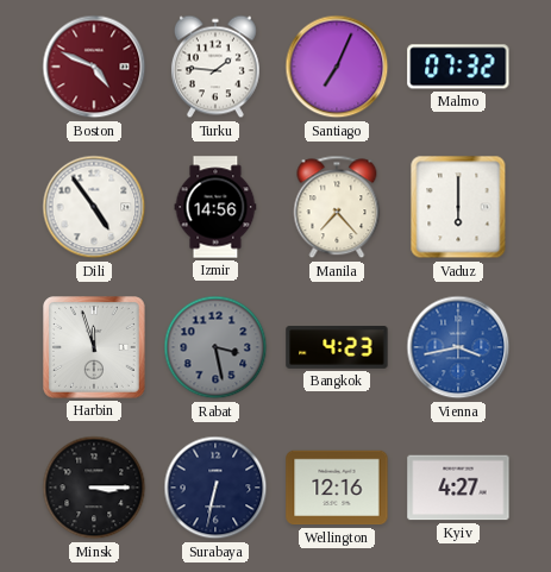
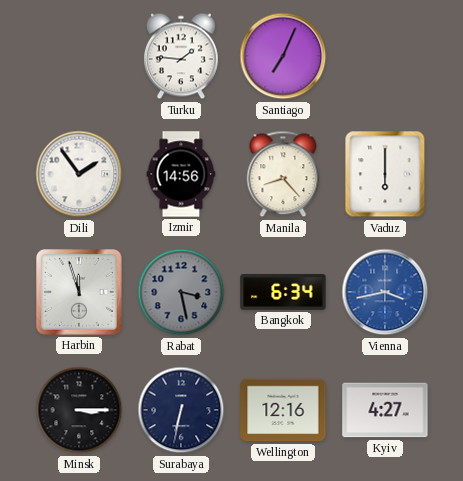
Boston: 4:49 -> none (94, 67)
Malmo: 07:32 -> none (458, 67)
Dili: 4:54 -> 1:54 (79, 174)
Manila: 7:23 -> 8:23 (283, 174)
Bangkok: 4:23 -> 6:34 (283, 292)
